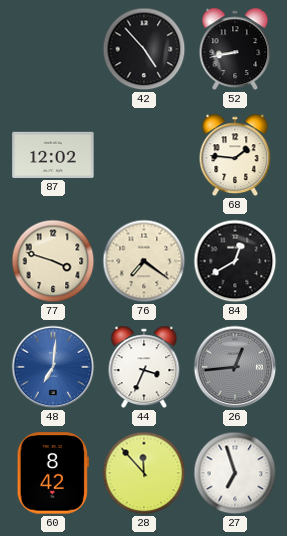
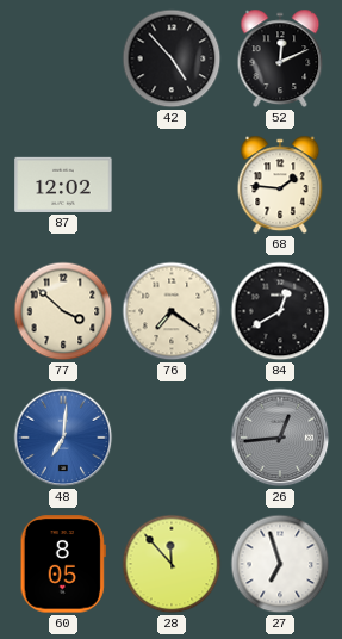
52: 8:43 -> 12:11 (280, 58)
77: 3:48 -> 3:52 (63, 311)
44: 3:34 -> none (144, 367)
60: 8:42 -> 8:05 (63, 564)
